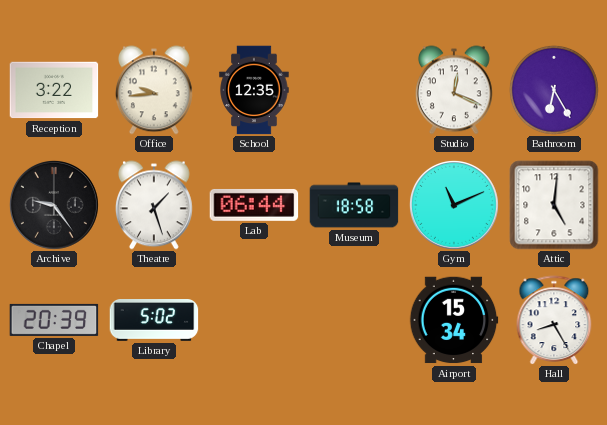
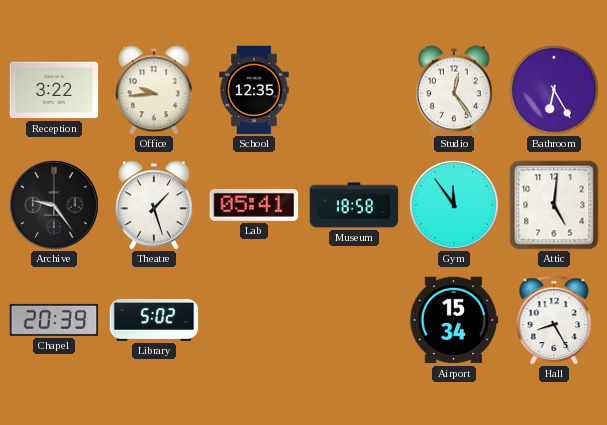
Studio: 12:19 -> 12:24 (454, 90)
Lab: 06:44 -> 05:41 (254, 205)
Gym: 11:11 -> 11:54 (454, 205)
